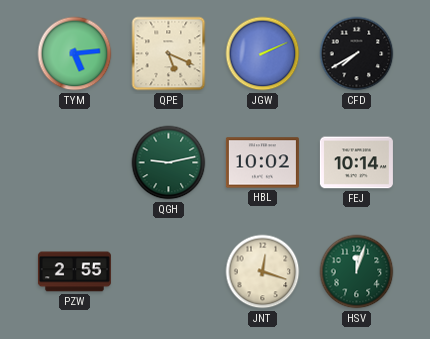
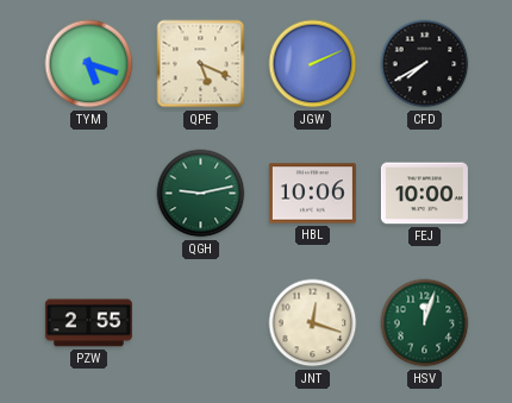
TYM: 5:14 -> 5:18 (89, 64)
HBL: 10:02 -> 10:06 (312, 194)
FEJ: 10:14 -> 10:00 (424, 194)
